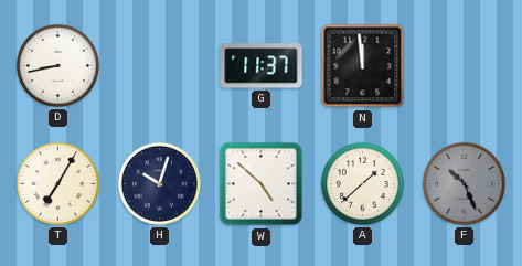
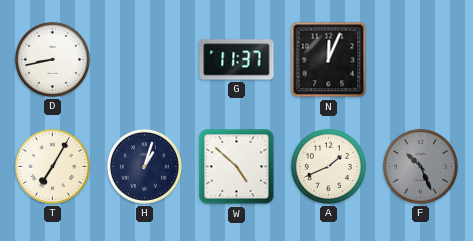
N: 11:59 -> 12:04 (329, 60)
H: 10:03 -> 1:03 (144, 166)
A: 1:38 -> 1:41 (328, 166)
